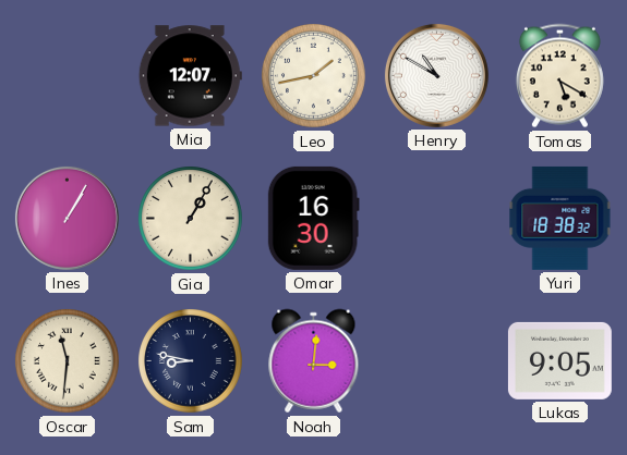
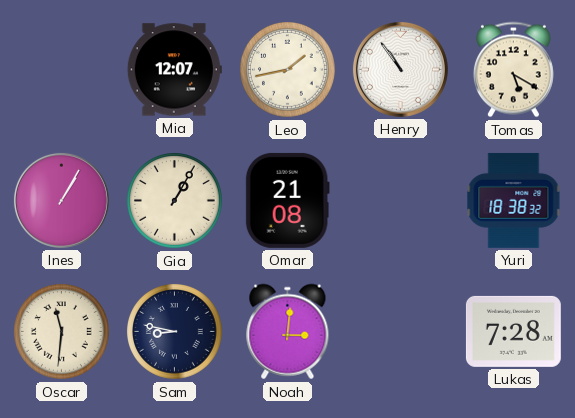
Henry: 10:50 -> 10:54 (400, 69)
Omar: 16:30 -> 21:08 (287, 200)
Lukas: 9:05 -> 7:28 (513, 331)
